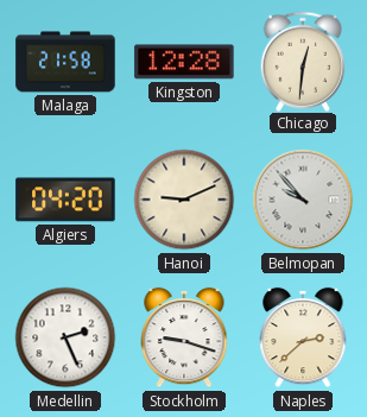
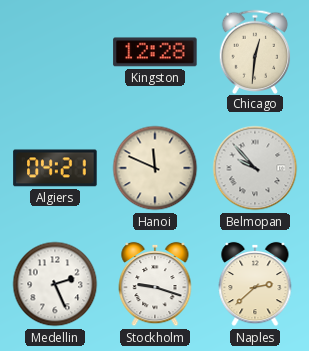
Malaga: 21:58 -> none (65, 62)
Algiers: 04:20 -> 04:21 (55, 168)
Hanoi: 9:11 -> 11:49 (155, 168)
